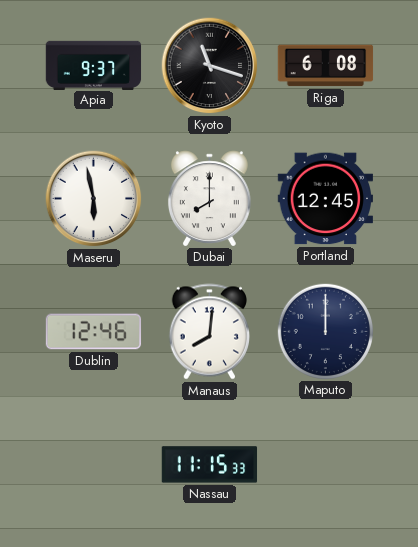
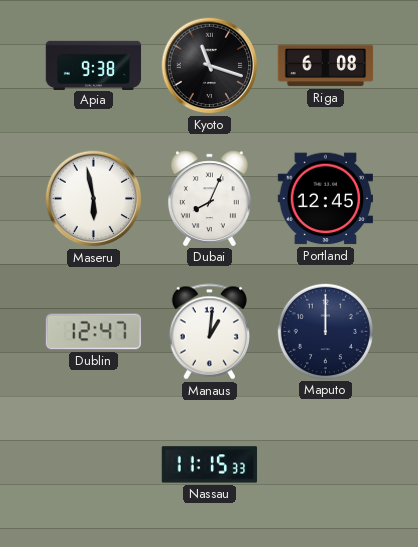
Apia: 9:37 -> 9:38 (94, 65)
Dubai: 8:00 -> 8:04 (209, 198)
Dublin: 12:46 -> 12:47 (94, 332)
Manaus: 8:01 -> 1:01 (209, 332)
